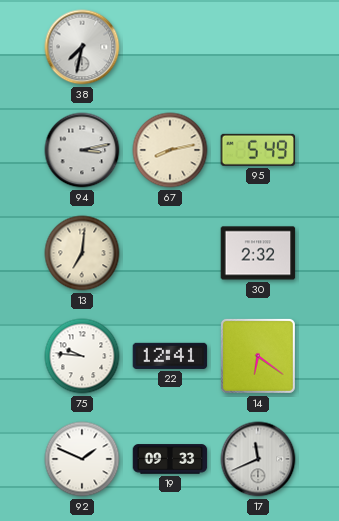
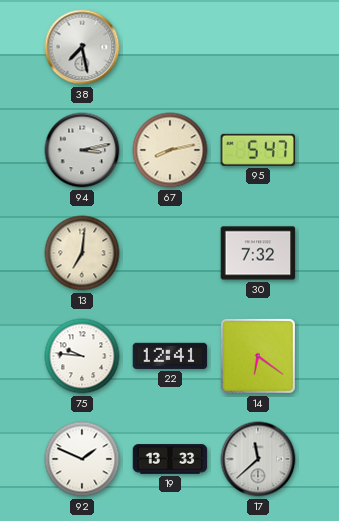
38: 7:32 -> 7:28 (82, 47)
95: 5:49 -> 5:47 (258, 150)
30: 2:32 -> 7:32 (258, 253)
19: 09:33 -> 13:33 (170, 459)
17: 11:41 -> 11:38 (258, 459)
